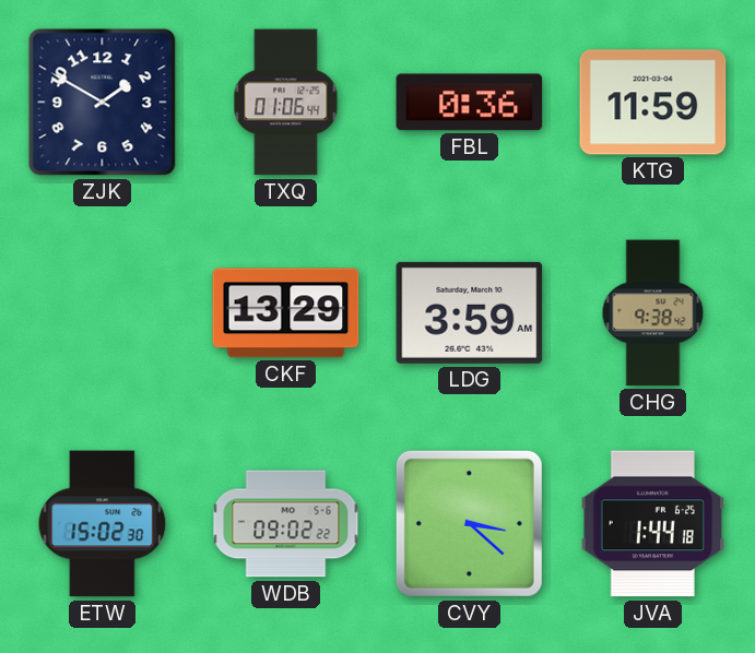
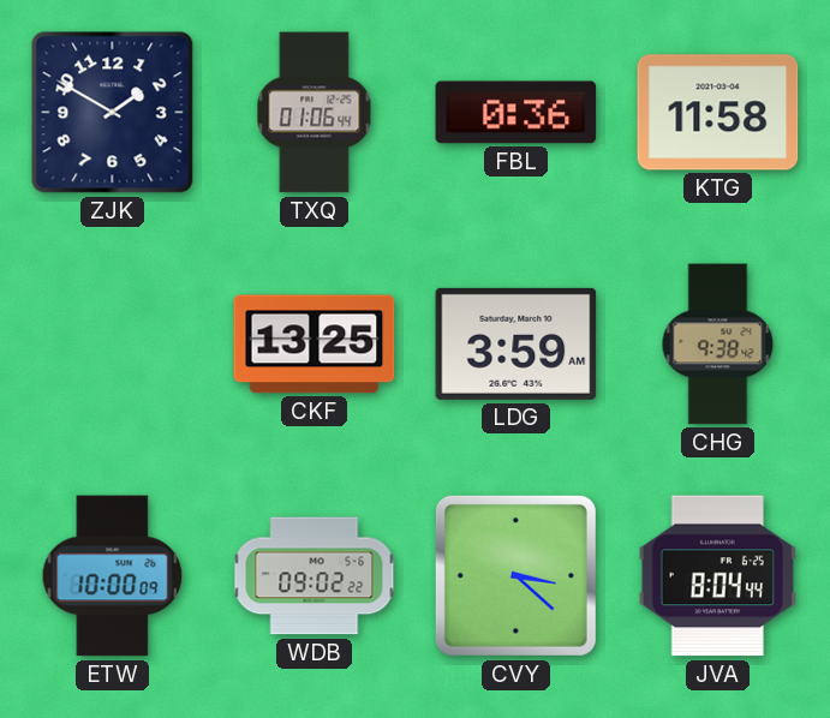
KTG: 11:59 -> 11:58 (718, 113)
CKF: 13:29 -> 13:25 (315, 345)
ETW: 15:02 -> 10:00 (113, 576)
JVA: 1:44 -> 8:04 (718, 576)
